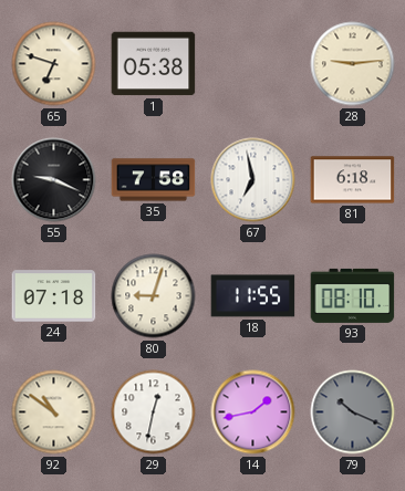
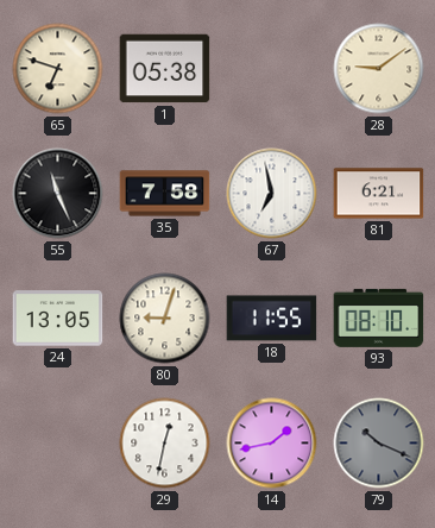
28: 9:14 -> 9:09 (379, 69)
55: 9:19 -> 11:26 (58, 194)
81: 6:18 -> 6:21 (379, 194)
24: 07:18 -> 13:05 (58, 319)
92: 10:51 -> none (54, 412)
